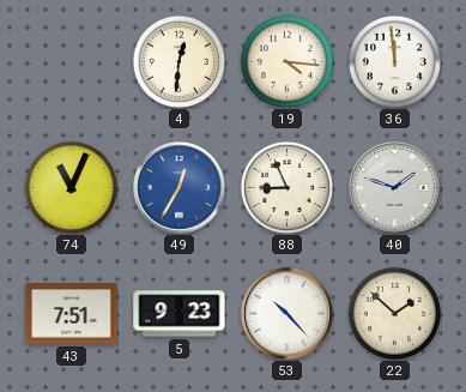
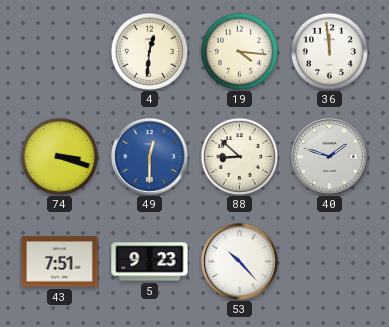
74: 11:04 -> 3:18 (59, 156)
49: 12:35 -> 12:30 (150, 157)
88: 8:56 -> 8:52 (239, 156)
22: 1:52 -> none (394, 313)
